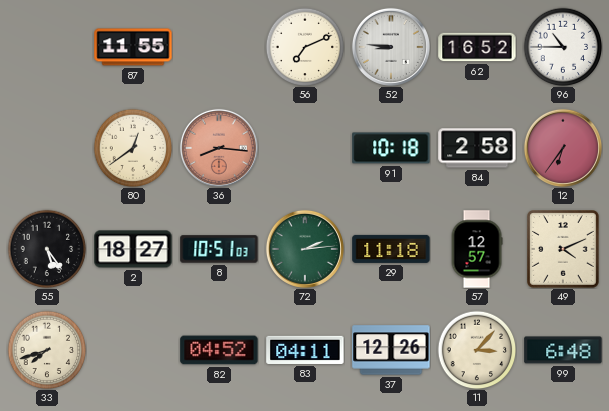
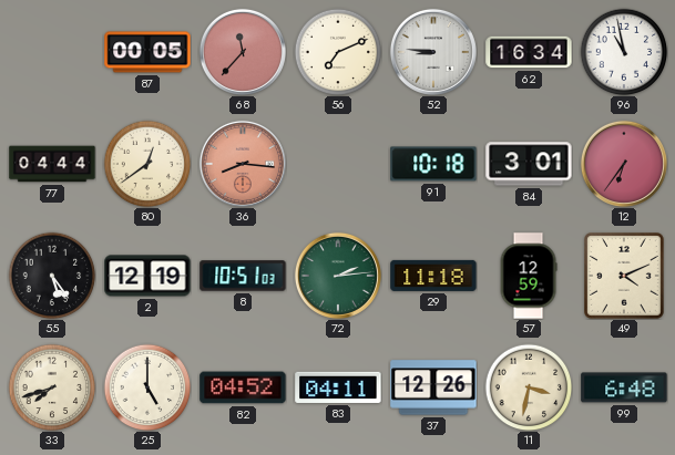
87: 11:55 -> 00:05 (147, 52)
68: none -> 11:37 (243, 52)
62: 16:52 -> 16:34 (529, 52)
96: 10:45 -> 10:58 (624, 52)
77: none -> 04:44 (52, 164)
84: 2:58 -> 3:01 (529, 164)
2: 18:27 -> 12:19 (147, 276)
57: 12:57 -> 12:59 (529, 276)
25: none -> 5:00 (147, 387)
11: 3:07 -> 3:32 (529, 387)
